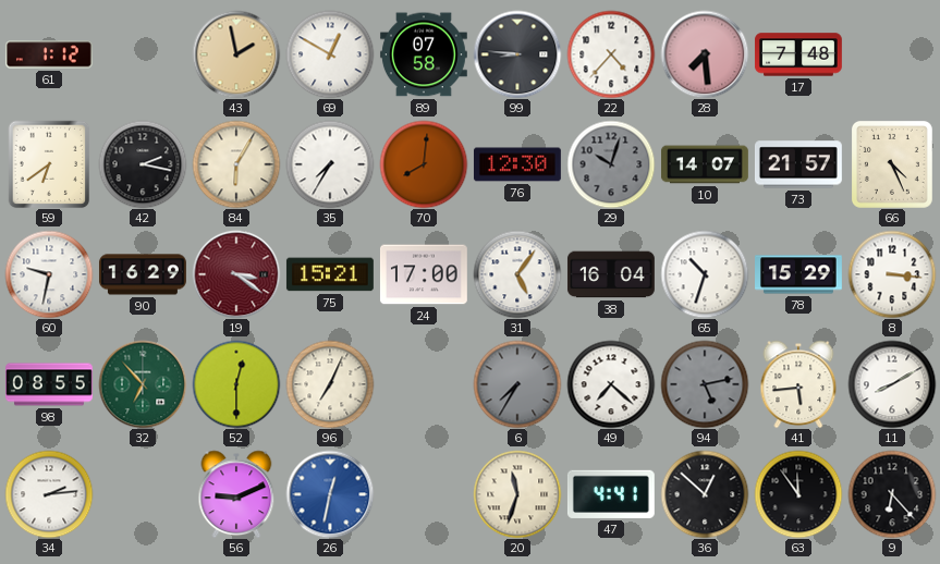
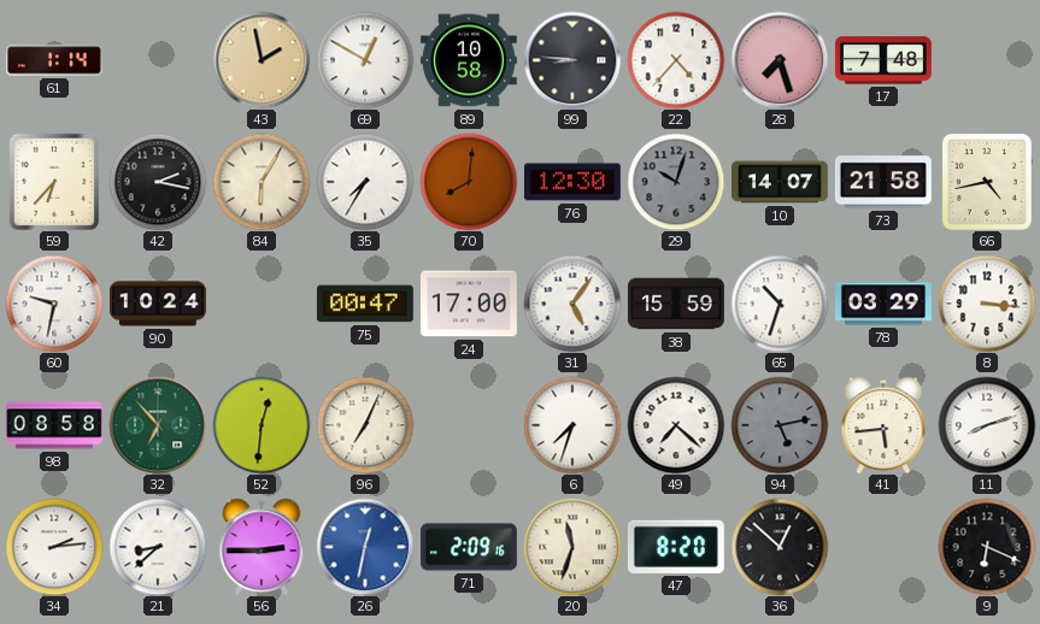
61: 1:12 -> 1:14 (54, 60)
89: 07:58 -> 10:58 (469, 60)
28: 7:29 -> 7:27 (780, 60)
59: 6:39 -> 6:37 (54, 182)
73: 21:57 -> 21:58 (883, 182)
66: 4:26 -> 4:43 (987, 182)
90: 16:29 -> 10:24 (158, 304)
19: 3:21 -> none (236, 274)
75: 15:21 -> 00:47 (365, 304)
38: 16:04 -> 15:59 (676, 304)
78: 15:29 -> 03:29 (885, 304)
98: 08:55 -> 08:58 (55, 425)
52: 12:30 -> 12:31 (262, 425)
6: 7:35 -> 7:33 (572, 425)
6 dial: grey -> white (572, 425)
11: 8:10 -> 8:12 (987, 425)
21: none -> 8:38 (158, 547)
56: 9:11 -> 2:45 (262, 547)
71: none -> 2:09 (469, 547)
47: 4:41 -> 8:20 (676, 547)
63: 11:54 -> none (798, 494)
9: 6:23 -> 6:19 (987, 547)
